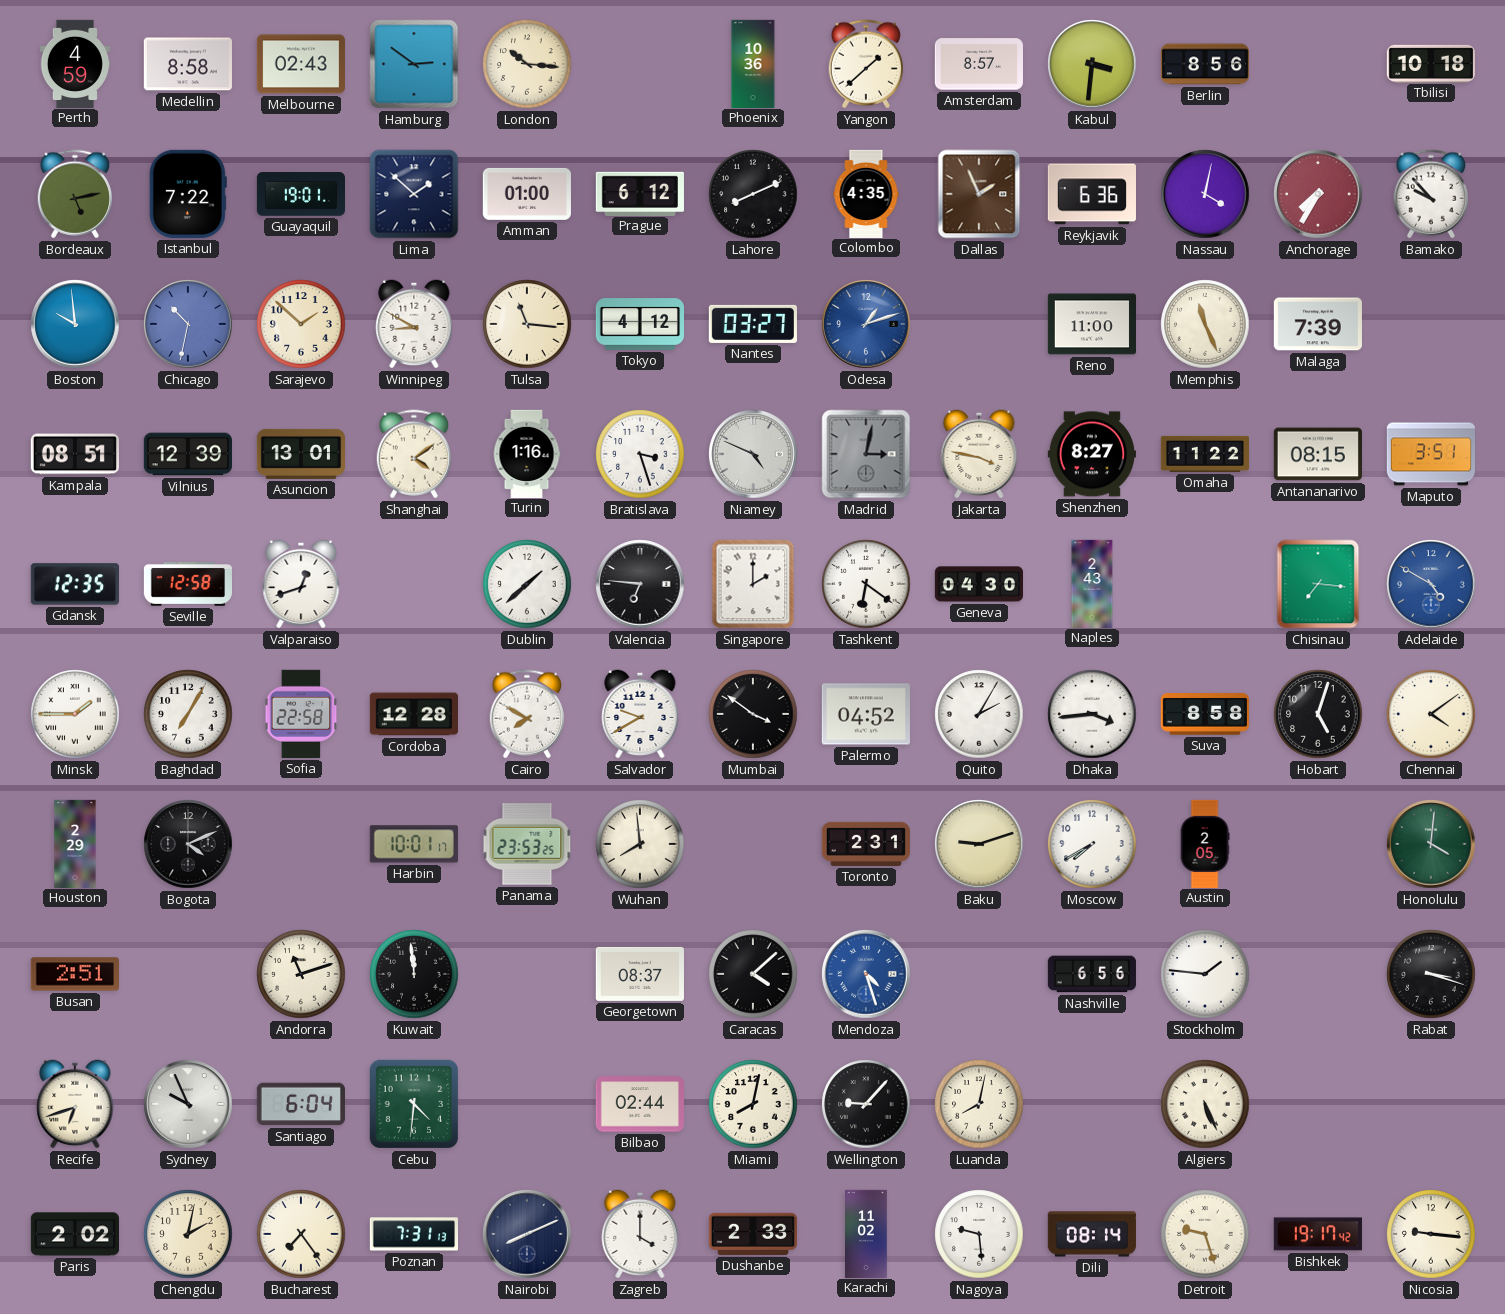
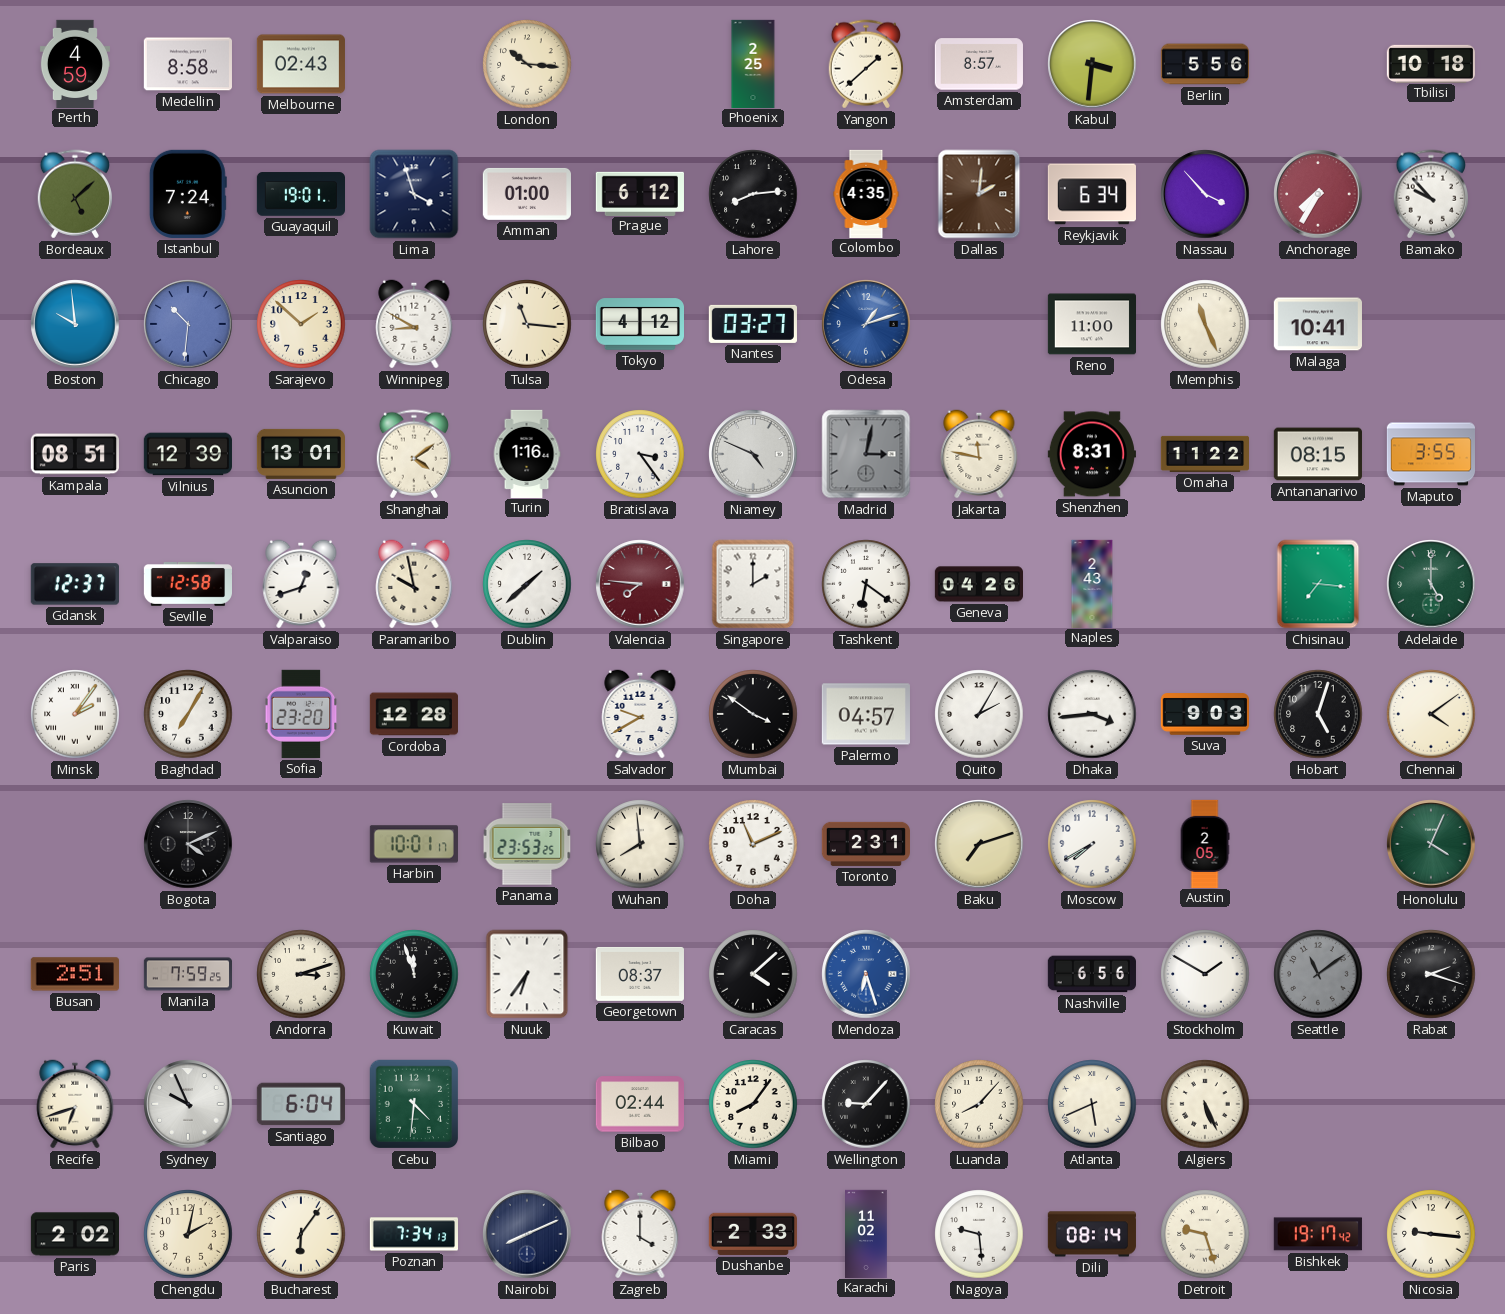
Hamburg: 2:51 -> none (414, 64)
Phoenix: 10:36 -> 2:25 (753, 63)
Berlin: 8:56 -> 5:56 (1204, 64)
Bordeaux: 5:13 -> 5:08 (75, 194)
Istanbul: 7:22 -> 7:24 (188, 194)
Lima: 1:52 -> 3:57 (414, 194)
Lahore: 8:11 -> 8:14 (753, 194)
Dallas: 1:56 -> 2:01 (979, 194)
Reykjavik: 6:36 -> 6:34 (1092, 194)
Nassau: 4:02 -> 3:53 (1205, 194)
Chicago: 10:32 -> 10:31 (188, 324)
Malaga: 7:39 -> 10:41 (1318, 324)
Bratislava: 3:27 -> 3:24 (640, 454)
Jakarta: 3:47 -> 11:47 (979, 454)
Shenzhen: 8:27 -> 8:31 (1092, 454)
Maputo: 3:51 -> 3:55 (1430, 454)
Gdansk: 12:35 -> 12:37 (75, 584)
Paramaribo: none -> 9:58 (414, 584)
Valencia: 6:46 -> 7:46 (640, 584)
Valencia dial: black -> burgundy (640, 584)
Geneva: 04:30 -> 04:26 (978, 584)
Adelaide: 4:50 -> 5:00 (1431, 584)
Adelaide dial: blue -> green (1431, 584)
Minsk: 1:45 -> 2:06 (75, 714)
Sofia: 22:58 -> 23:20 (301, 714)
Cairo: 7:50 -> none (527, 714)
Palermo: 04:52 -> 04:57 (866, 714)
Suva: 8:58 -> 9:03 (1204, 714)
Houston: 2:29 -> none (75, 843)
Doha: none -> 11:11 (753, 844)
Baku: 9:12 -> 7:12 (979, 844)
Honolulu: 4:01 -> 4:04 (1431, 844)
Manila: none -> 7:59 (187, 974)
Andorra: 11:12 -> 3:12 (301, 974)
Kuwait: 11:59 -> 11:57 (414, 974)
Nuuk: none -> 6:36 (527, 974)
Mendoza: 4:27 -> 6:27 (866, 974)
Stockholm: 1:46 -> 1:50 (1205, 974)
Seattle: none -> 11:09 (1318, 974)
Rabat: 3:18 -> 2:18 (1431, 974)
Miami: 8:02 -> 8:06 (753, 1104)
Luanda: 8:02 -> 8:07 (979, 1104)
Atlanta: none -> 5:41 (1092, 1104)
Bucharest: 7:24 -> 6:06 (301, 1234)
Poznan: 7:31 -> 7:34 (413, 1234)
